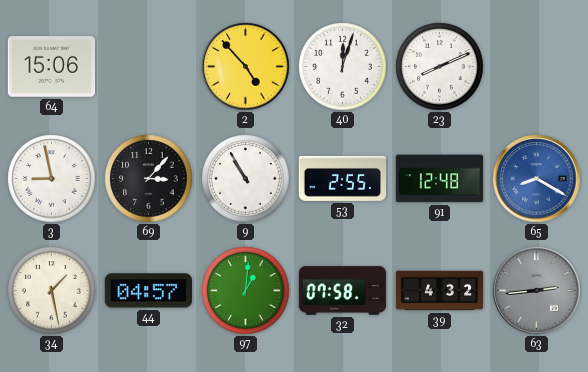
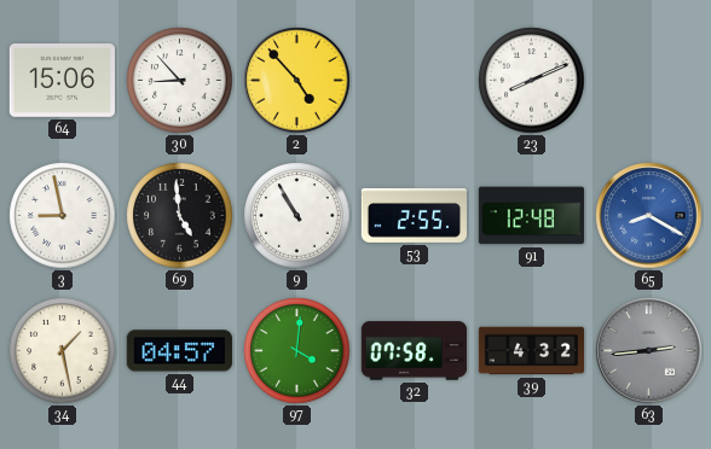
30: none -> 8:53 (180, 81)
40: 12:03 -> none (343, 67)
69: 3:07 -> 4:59 (180, 216)
97: 1:01 -> 4:01 (297, 351)
